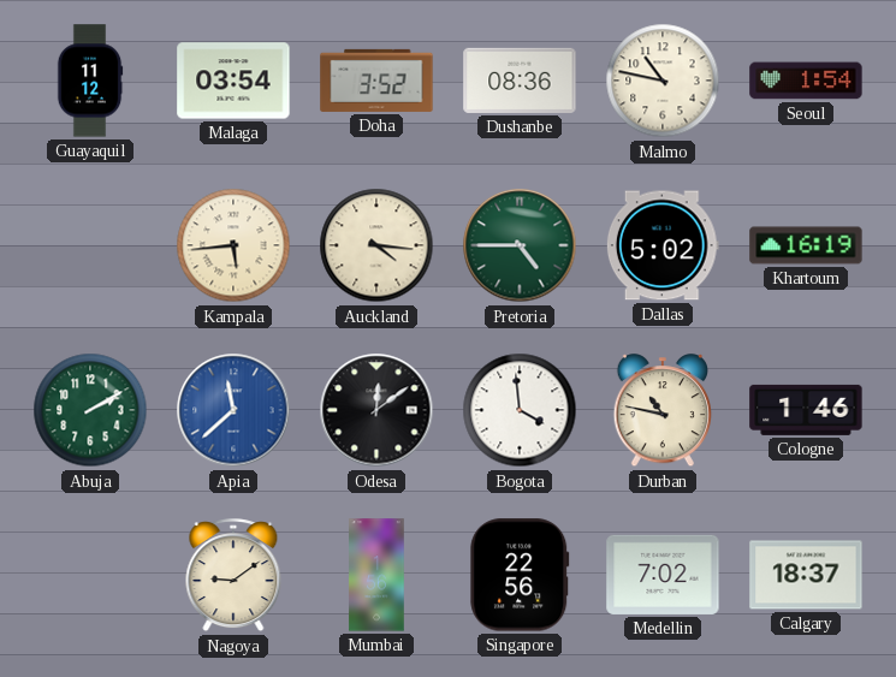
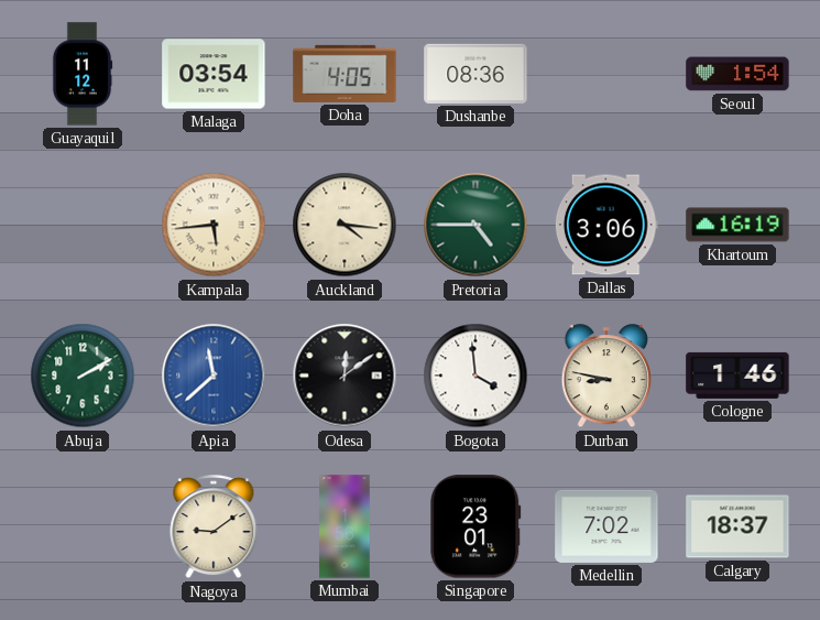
Doha: 3:52 -> 4:05 (345, 74)
Malmo: 10:47 -> none (663, 81)
Dallas: 5:02 -> 3:06 (606, 225)
Durban: 10:47 -> 8:47 (605, 377)
Singapore: 22:56 -> 23:01 (475, 526)
